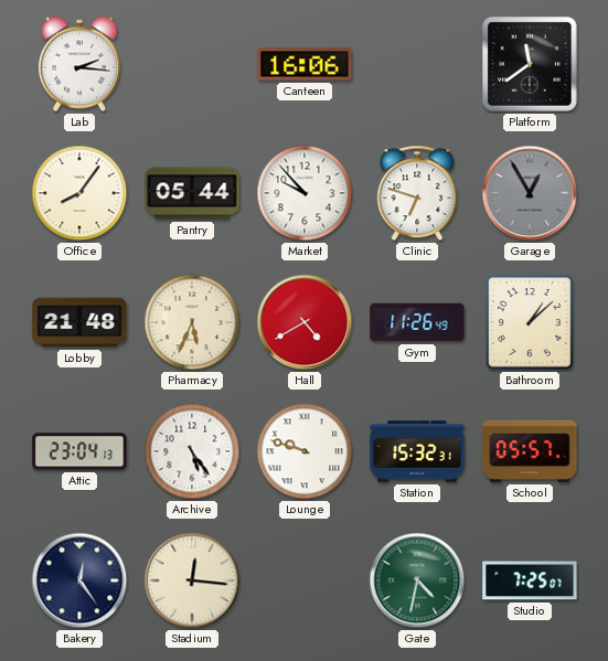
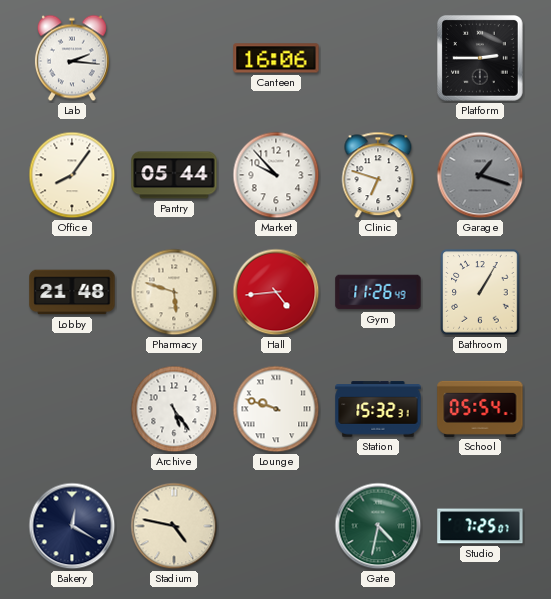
Platform: 11:39 -> 2:45 (481, 59)
Garage: 12:55 -> 1:18 (480, 175)
Pharmacy: 5:34 -> 5:48 (174, 292)
Hall: 4:40 -> 4:44 (276, 292)
Bathroom: 1:08 -> 1:05 (480, 292)
Attic: 23:04 -> none (79, 451)
School: 05:57 -> 05:54 (480, 409)
Bakery: 12:24 -> 12:20 (72, 526)
Stadium: 12:16 -> 4:47 (174, 526)
